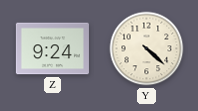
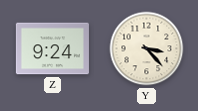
Y: 4:22 -> 3:23 (147, 49)
